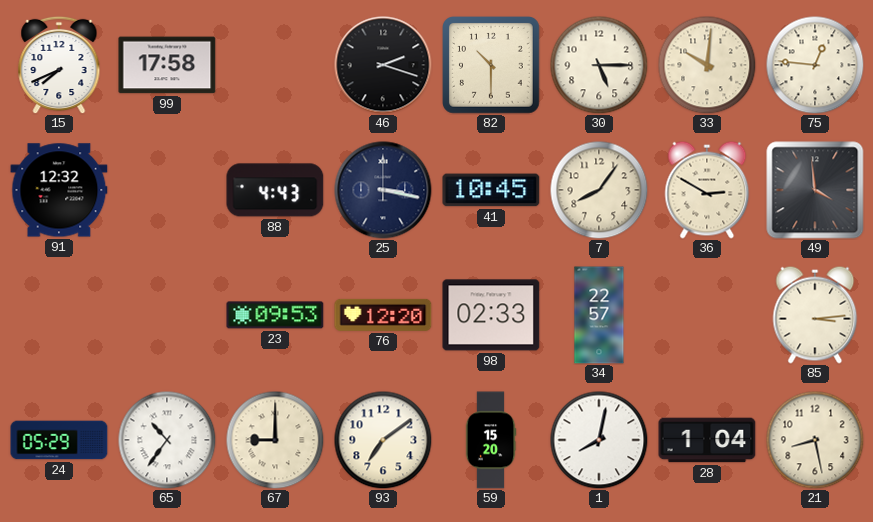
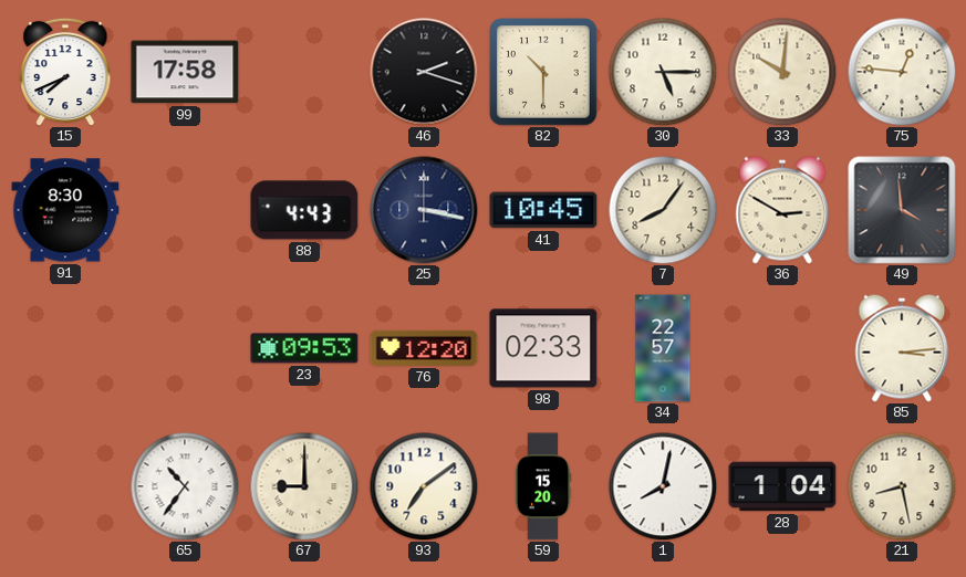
91: 12:32 -> 8:30 (65, 210)
24: 05:29 -> none (59, 440)
